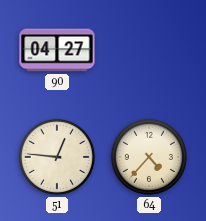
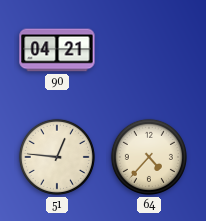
90: 04:27 -> 04:21 (57, 50)
